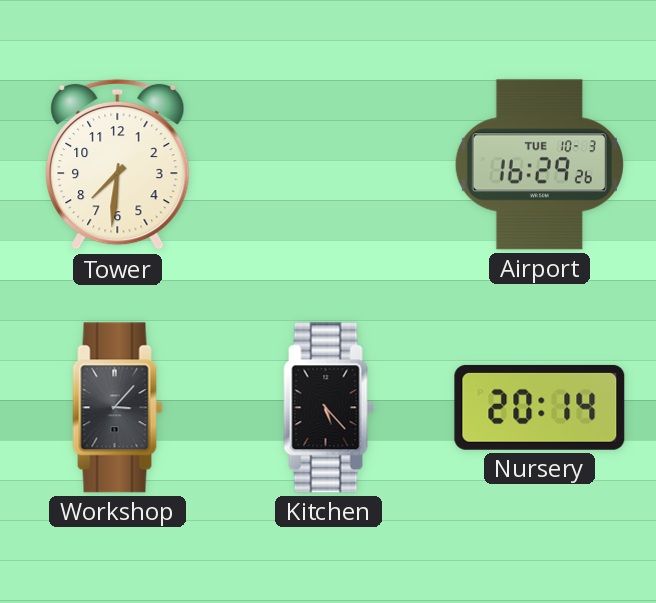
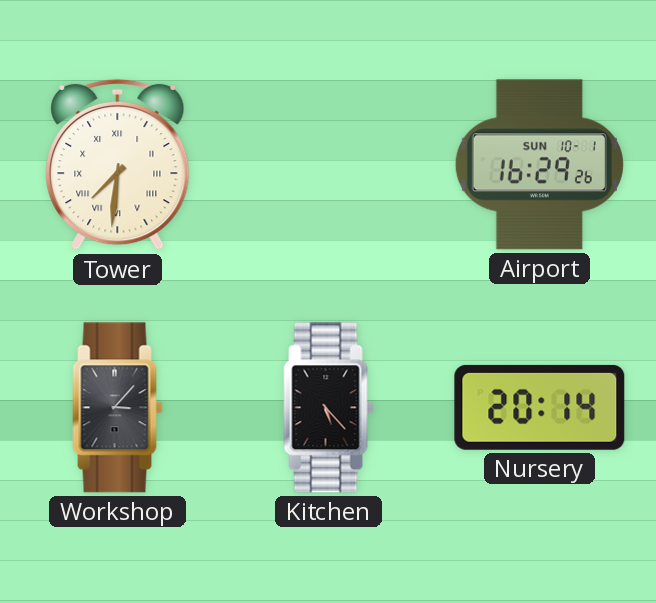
Tower numerals: Arabic -> Roman (118, 165)
Airport date: TUE 10-3 -> SUN 10-1 (539, 165)
